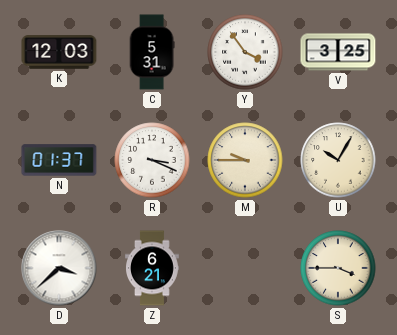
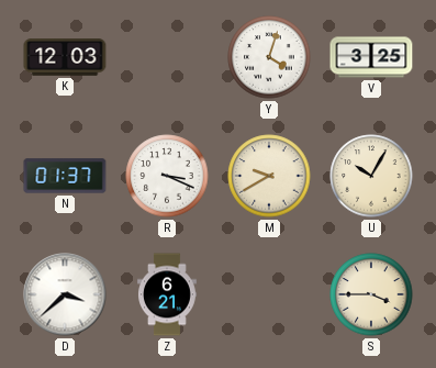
C: 5:31 -> none (152, 52)
Y: 3:54 -> 4:03 (269, 57)
M: 9:45 -> 9:40 (269, 176)
